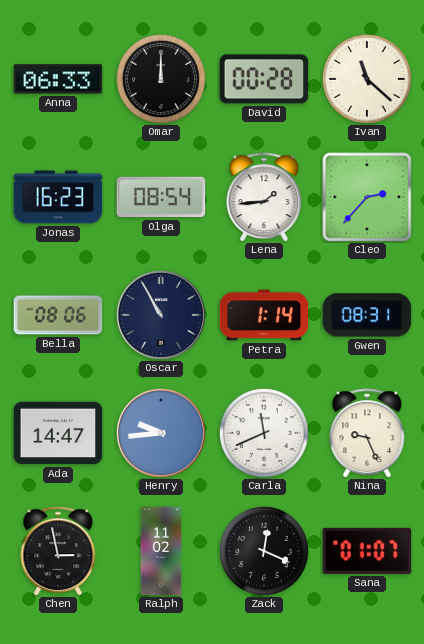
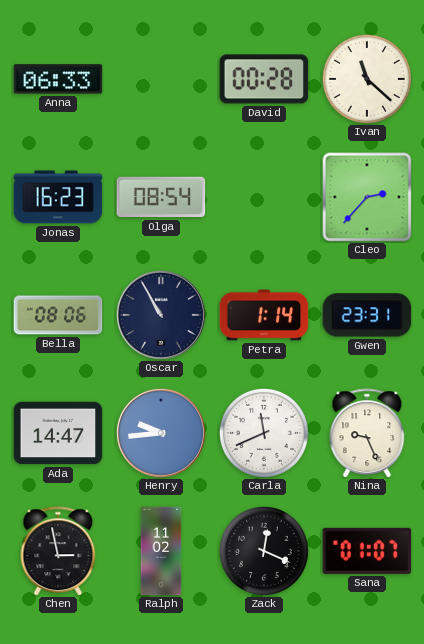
Omar: 12:00 -> none (161, 79)
Lena: 1:44 -> none (264, 197)
Gwen: 08:31 -> 23:31 (367, 315)
